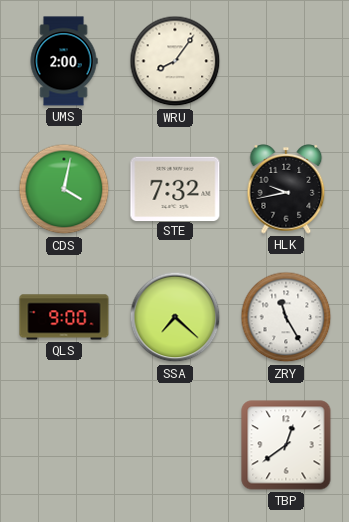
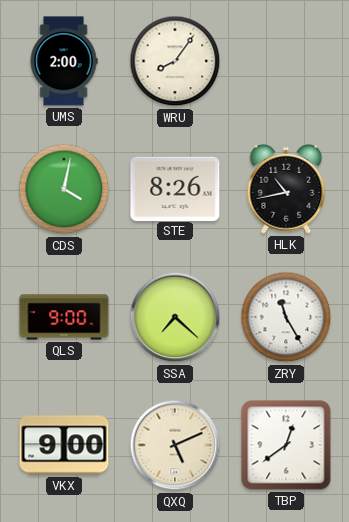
STE: 7:32 -> 8:26 (175, 188)
HLK: 9:43 -> 10:43 (286, 189)
VKX: none -> 9:00 (64, 445)
QXQ: none -> 5:11 (175, 445)
